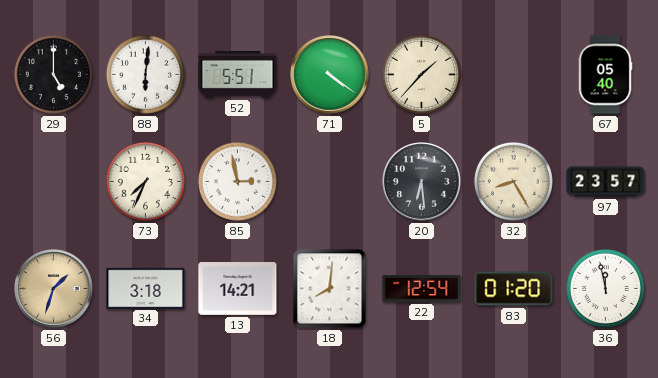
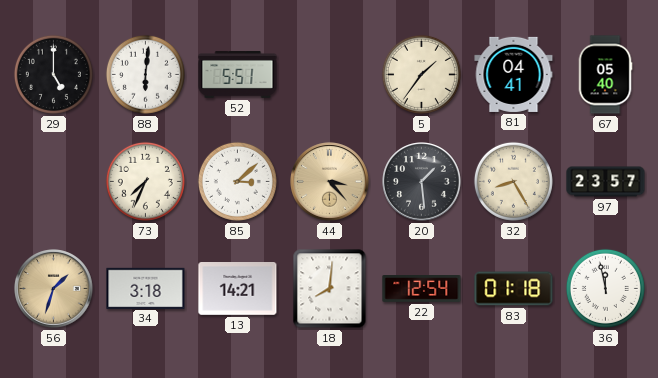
71: 4:21 -> none (330, 75)
5: 1:37 -> 1:36 (421, 74)
81: none -> 04:41 (514, 74)
85: 2:58 -> 3:08 (237, 181)
44: none -> 3:23 (330, 182)
20: 6:29 -> 1:29 (422, 182)
83: 01:20 -> 01:18 (514, 289)
